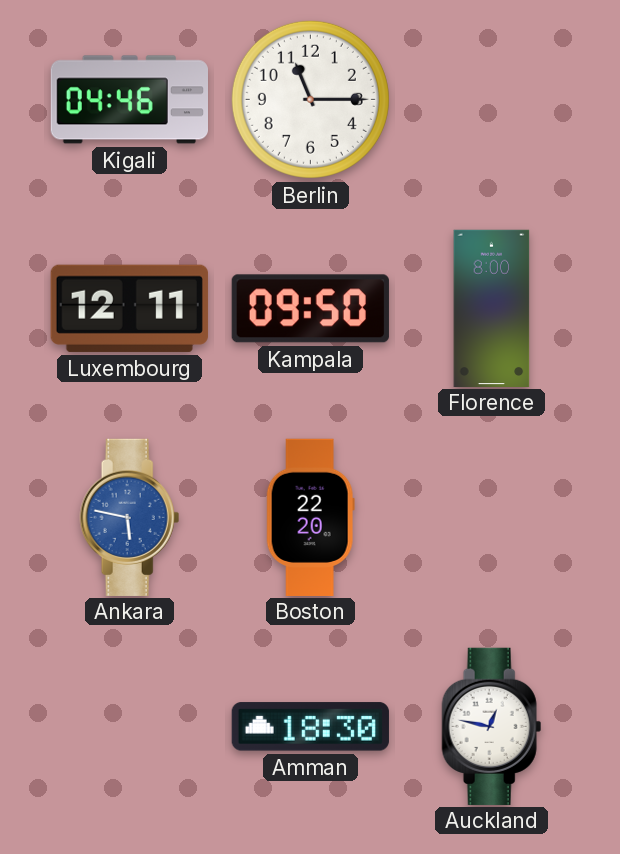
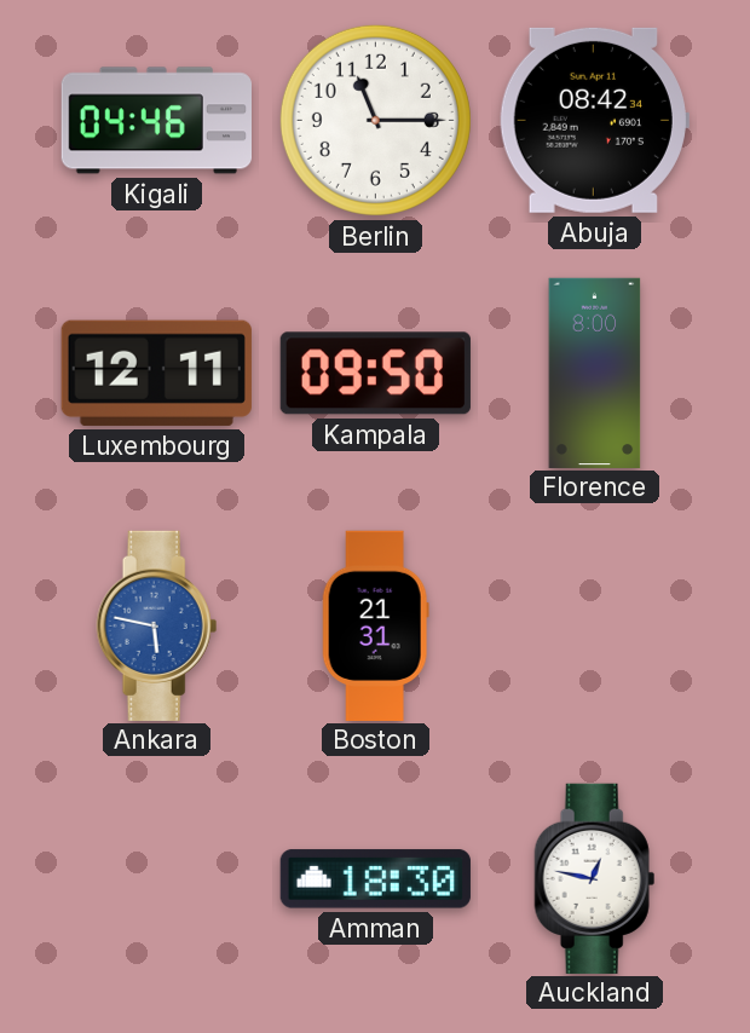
Abuja: none -> 08:42 (594, 120)
Boston: 22:20 -> 21:31 (375, 625)
